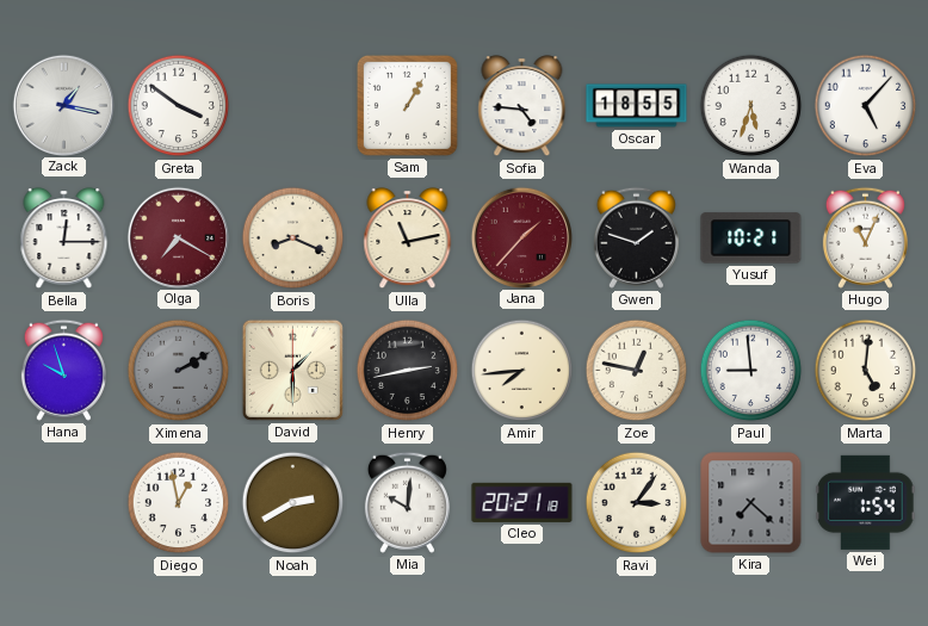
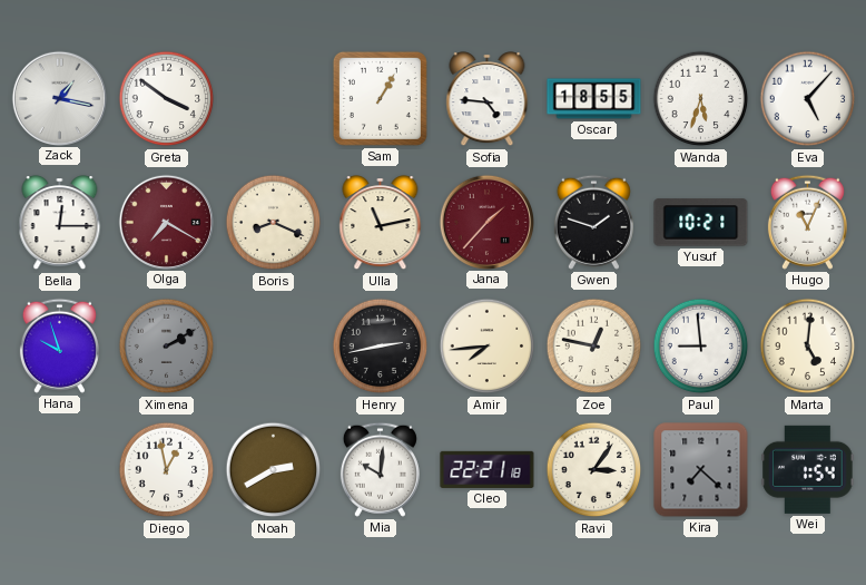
David: 1:30 -> none (292, 370)
Cleo: 20:21 -> 22:21 (488, 469)
